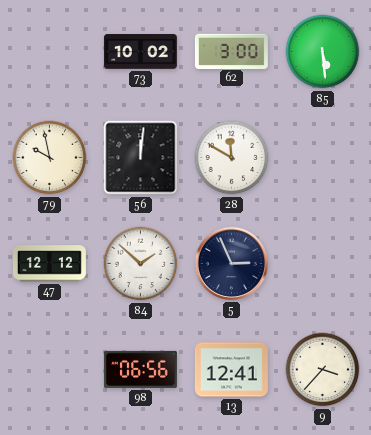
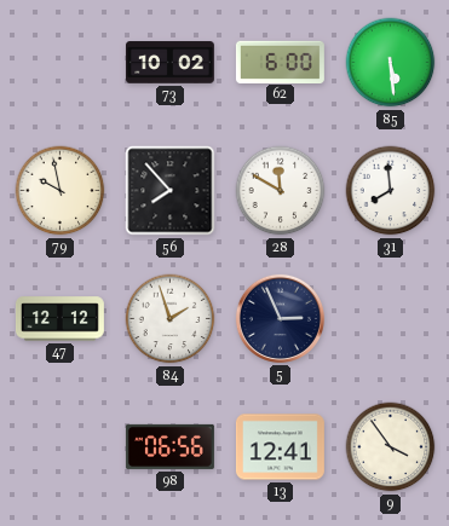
62: 3:00 -> 6:00 (280, 62)
56: 12:01 -> 7:53 (171, 191)
31: none -> 7:59 (391, 191)
84: 1:52 -> 1:57 (171, 319)
9: 3:37 -> 3:54 (391, 447)
